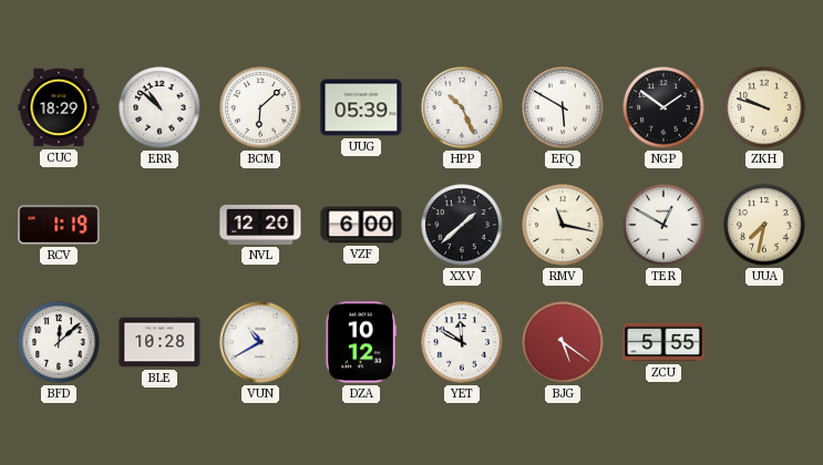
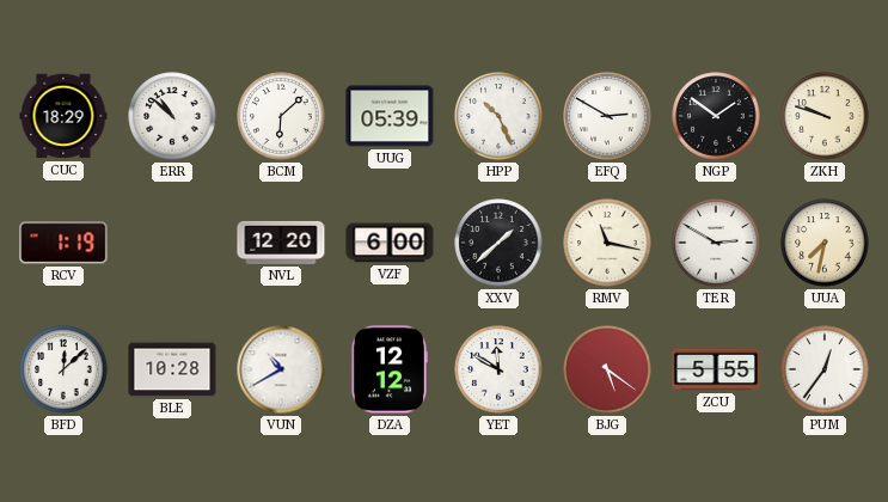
EFQ: 5:50 -> 2:50 (607, 116)
TER: 12:50 -> 2:50 (716, 243)
DZA: 10:12 -> 12:12 (388, 369)
PUM: none -> 12:36 (825, 369)
